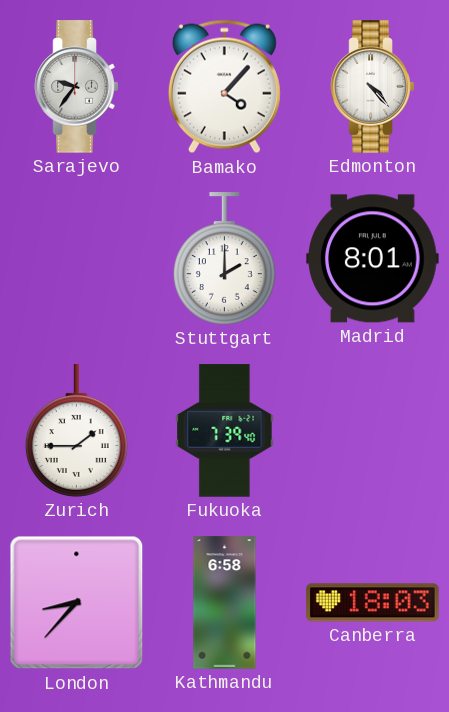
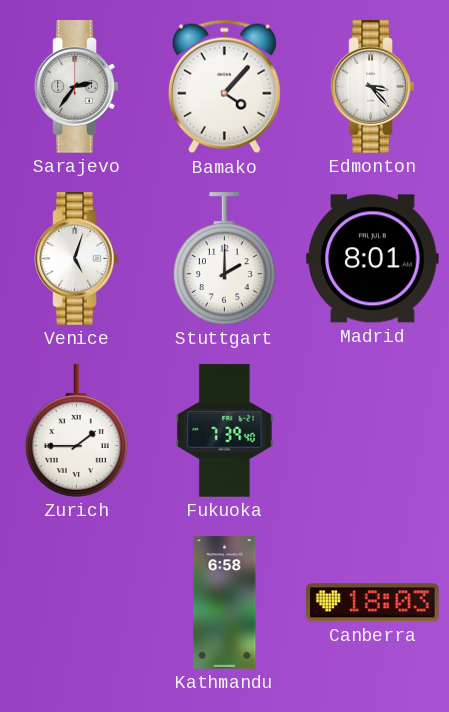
Sarajevo: 9:36 -> 2:36 (77, 87)
Edmonton: 4:23 -> 3:23 (373, 87)
Venice: none -> 5:03 (77, 259)
London: 8:37 -> none (77, 603)
